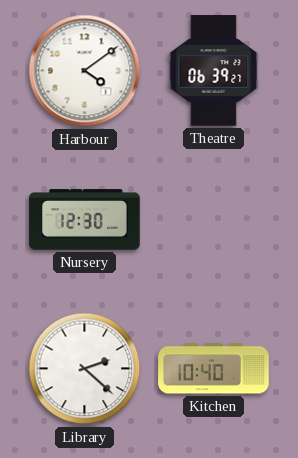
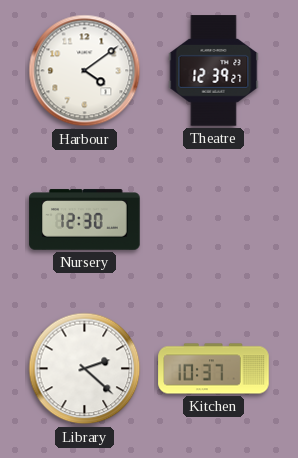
Theatre: 06:39 -> 12:39 (214, 71)
Kitchen: 10:40 -> 10:37 (214, 369)
